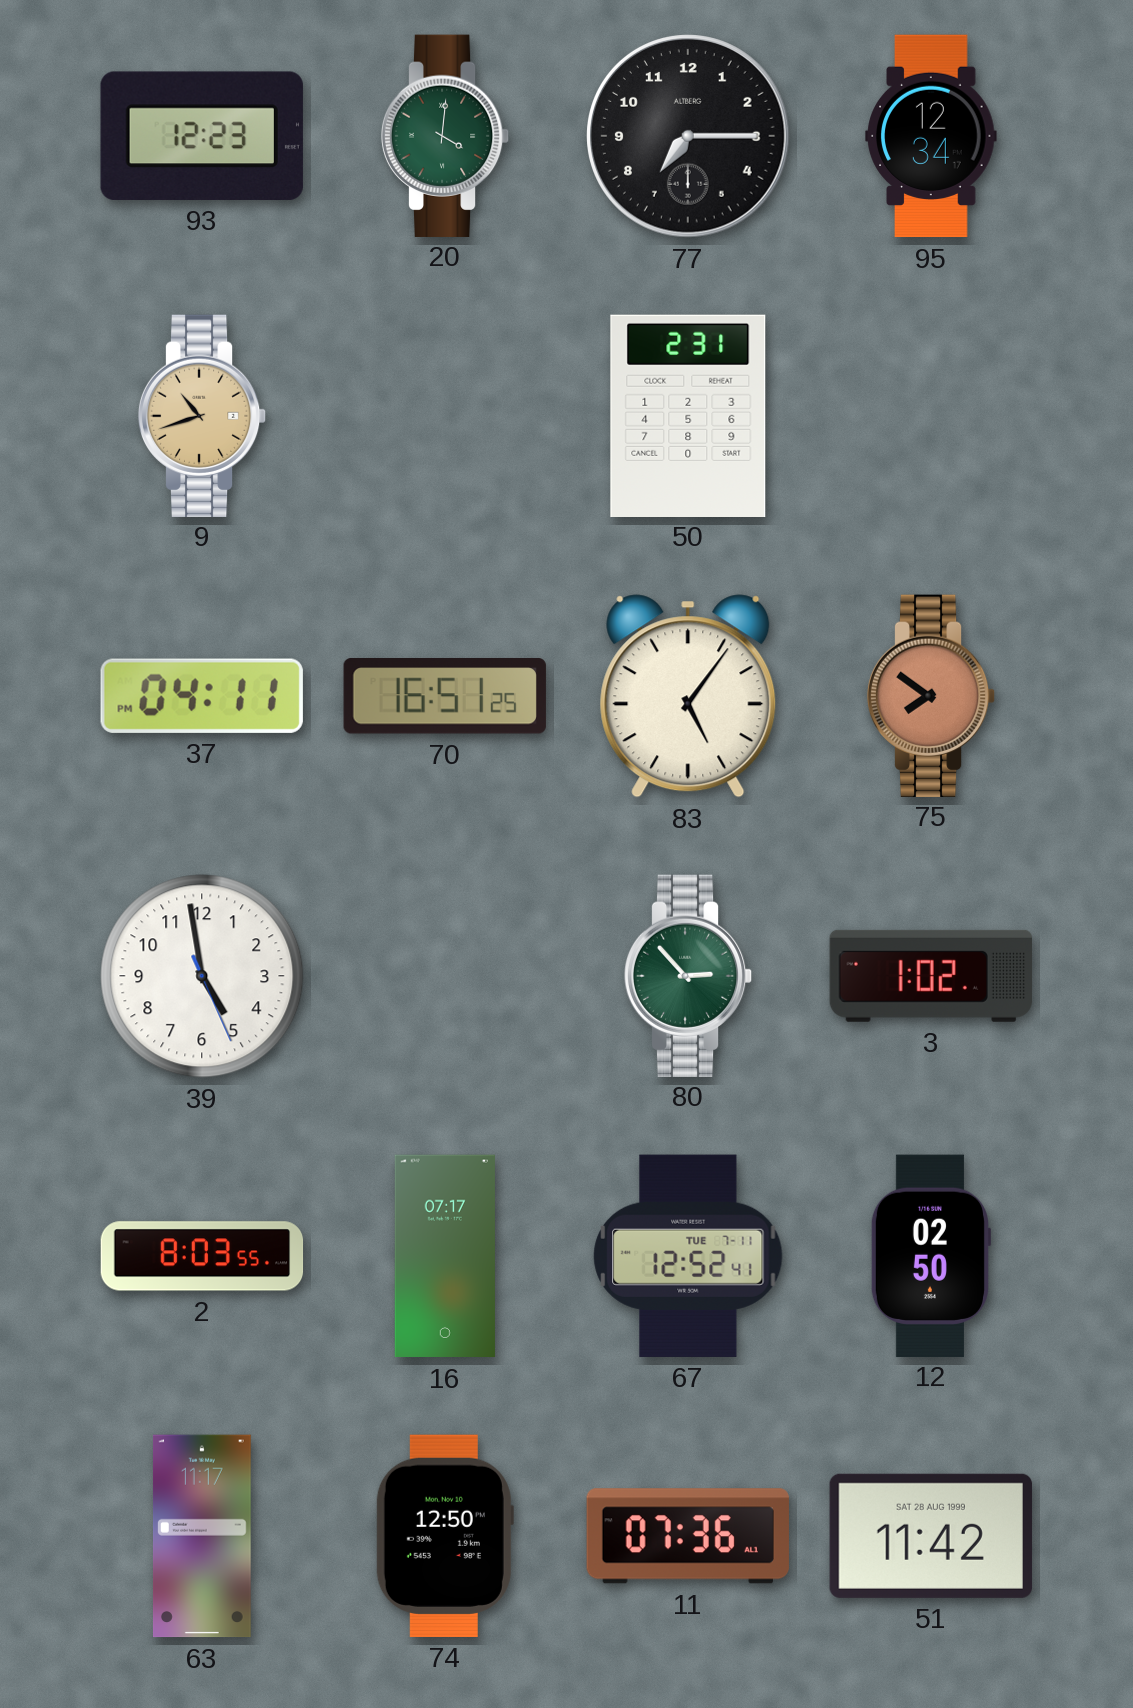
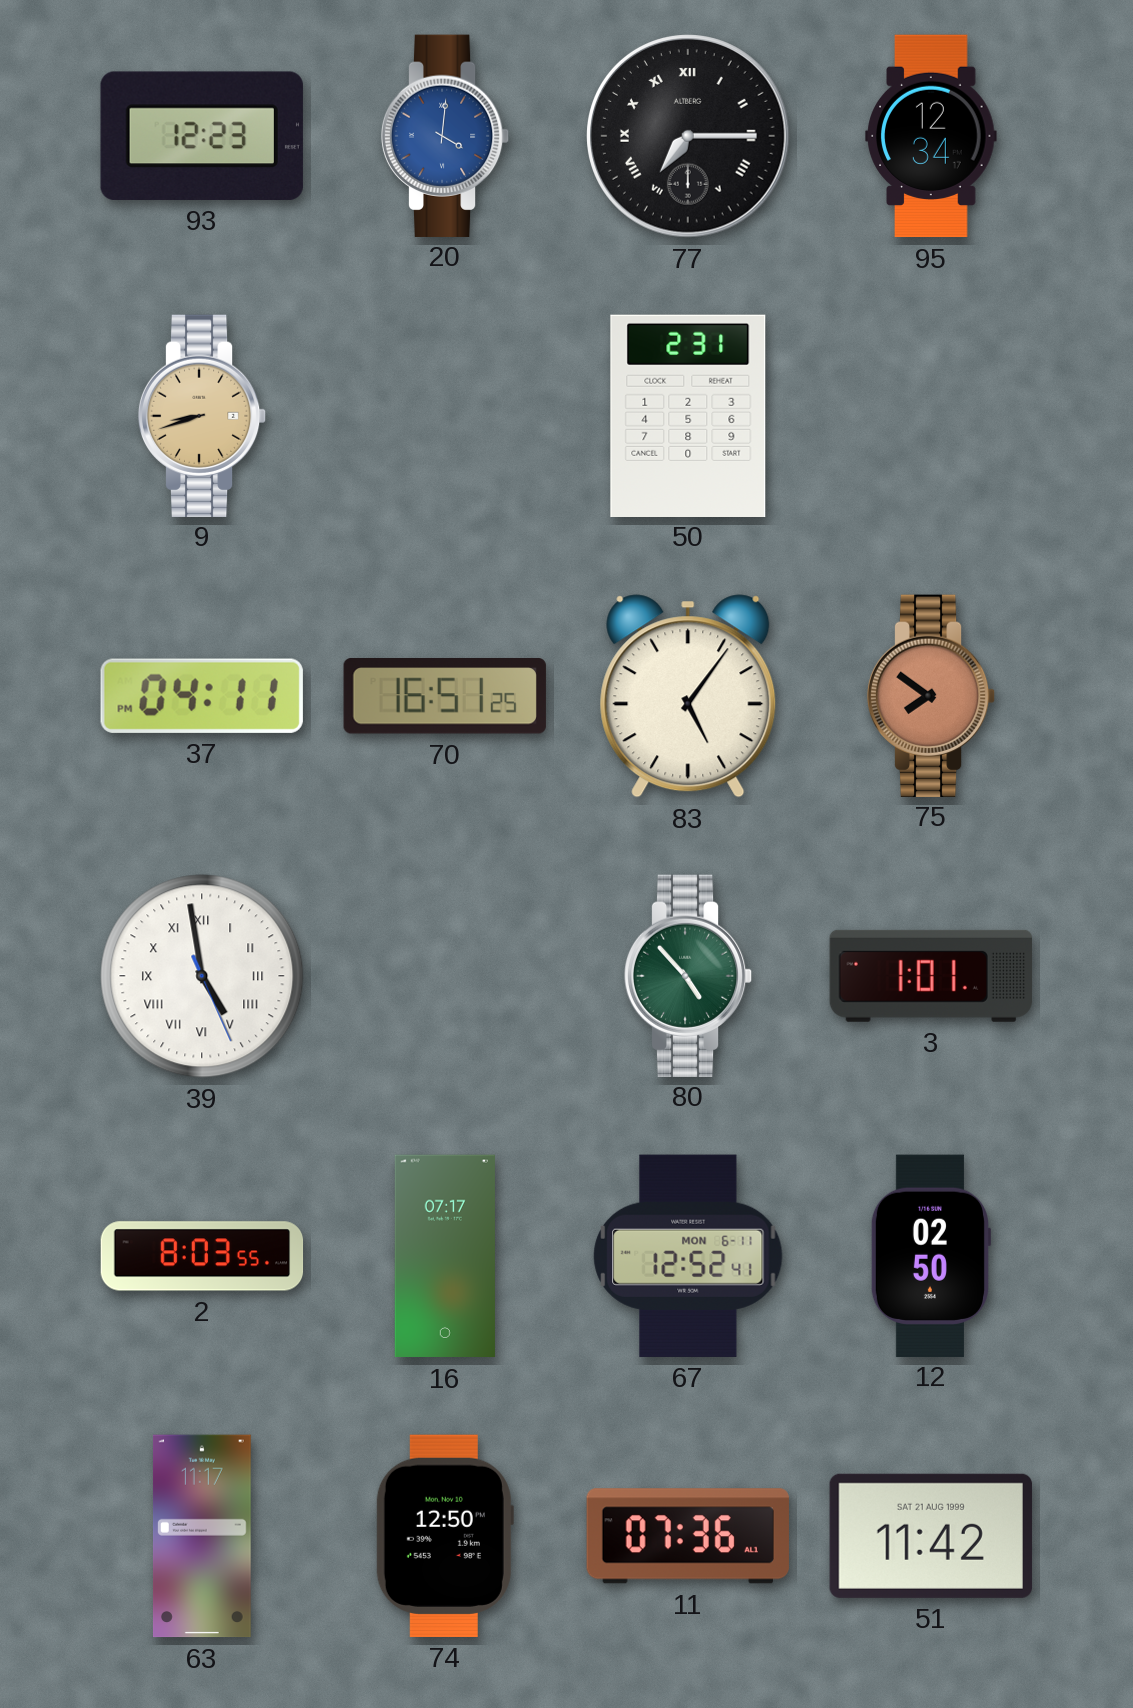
20 dial: green -> blue (445, 135)
77 numerals: Arabic -> Roman (689, 137)
9: 10:42 -> 8:42 (202, 415)
39 numerals: Arabic -> Roman (202, 976)
80: 2:53 -> 4:53 (688, 975)
3: 1:02 -> 1:01 (930, 976)
67 date: TUE 7-11 -> MON 6-11 (688, 1256)
51 date: SAT 28 AUG 1999 -> SAT 21 AUG 1999 (931, 1536)
